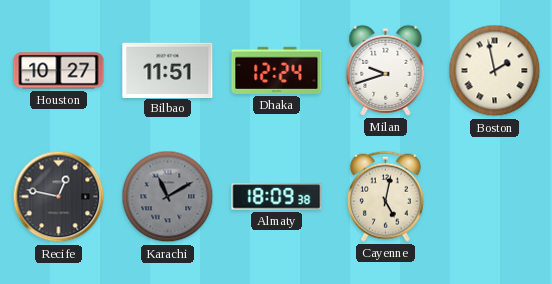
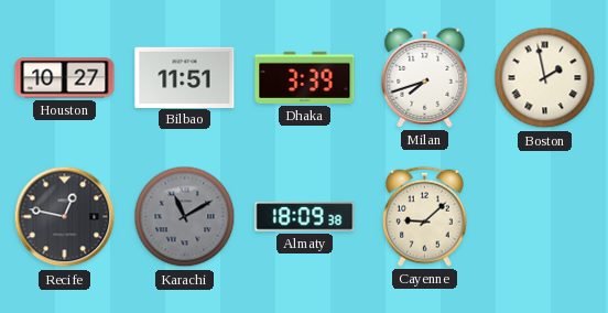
Dhaka: 12:24 -> 3:39 (305, 77)
Milan: 9:42 -> 7:42 (425, 77)
Cayenne: 5:02 -> 9:08 (424, 216)
